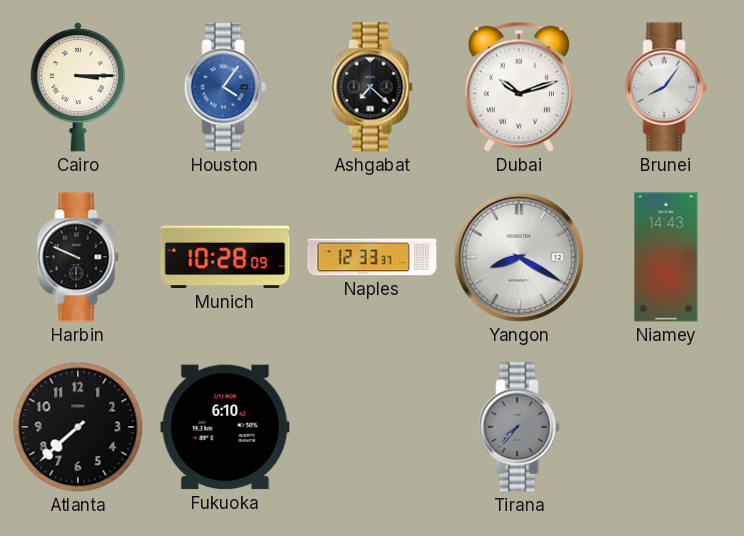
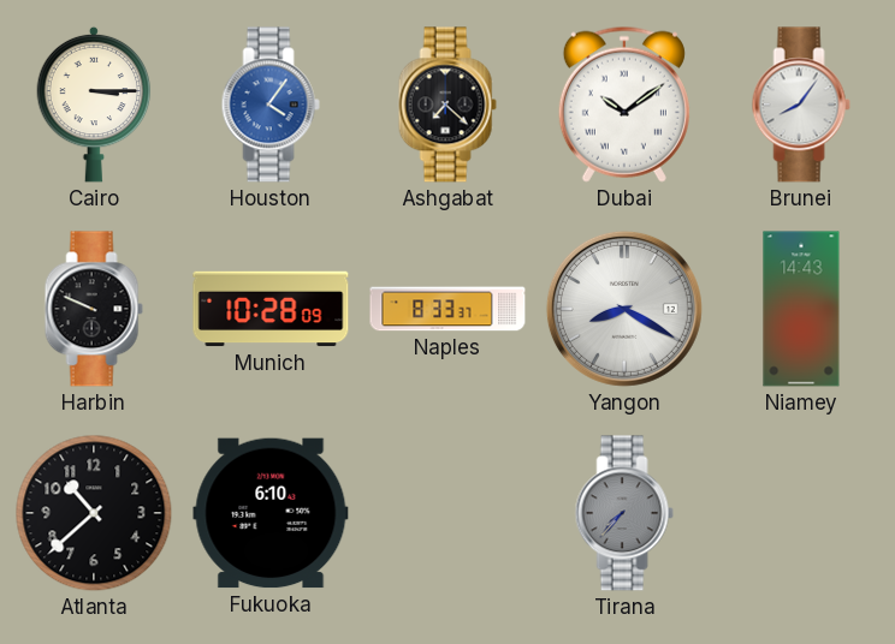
Dubai: 10:12 -> 10:09 (624, 105)
Naples: 12:33 -> 8:33 (447, 309)
Atlanta: 7:38 -> 10:38 (94, 513)
